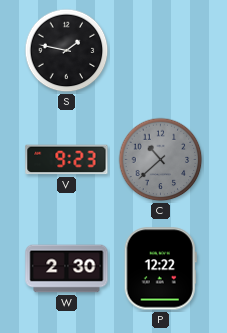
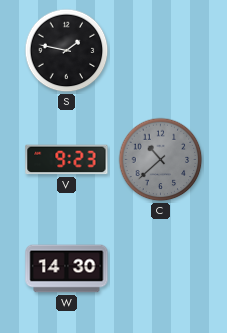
W: 2:30 -> 14:30 (67, 269)
P: 12:22 -> none (160, 269)
